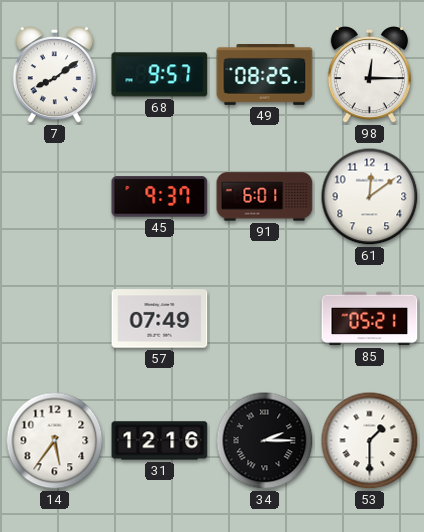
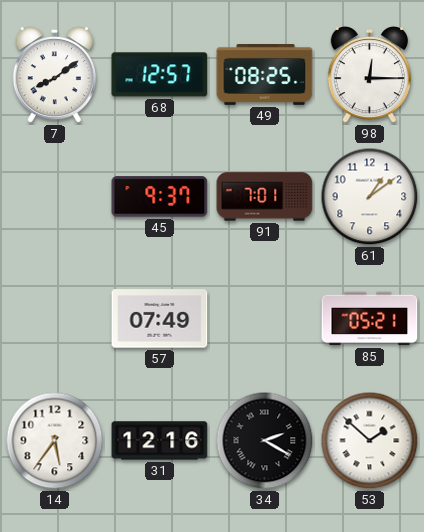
68: 9:57 -> 12:57 (160, 75)
91: 6:01 -> 7:01 (265, 197)
61: 12:09 -> 1:09 (370, 197)
34: 2:15 -> 2:20 (265, 441)
53: 1:30 -> 1:52 (370, 441)
